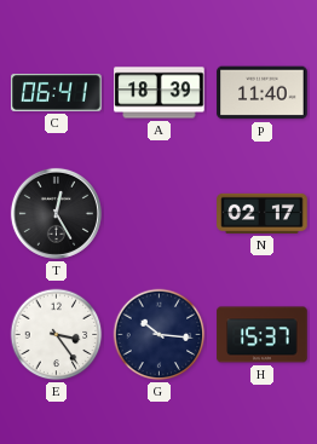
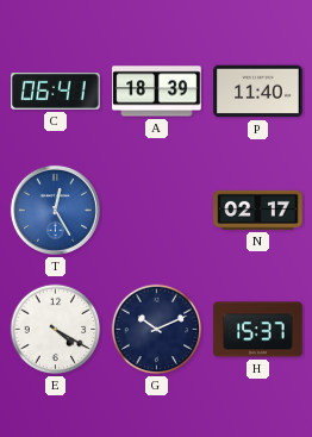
T dial: black -> blue (55, 210)
E: 3:24 -> 4:20 (56, 330)
G: 10:16 -> 10:11 (157, 330)
